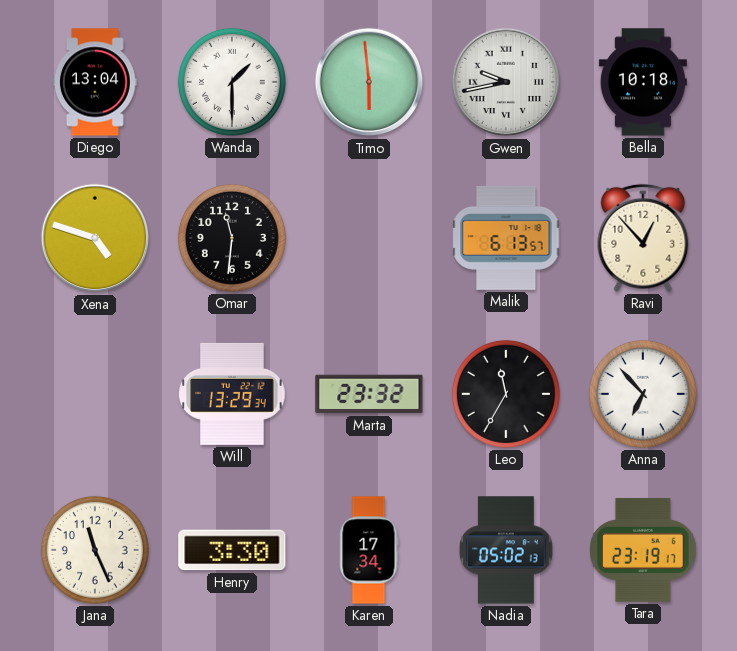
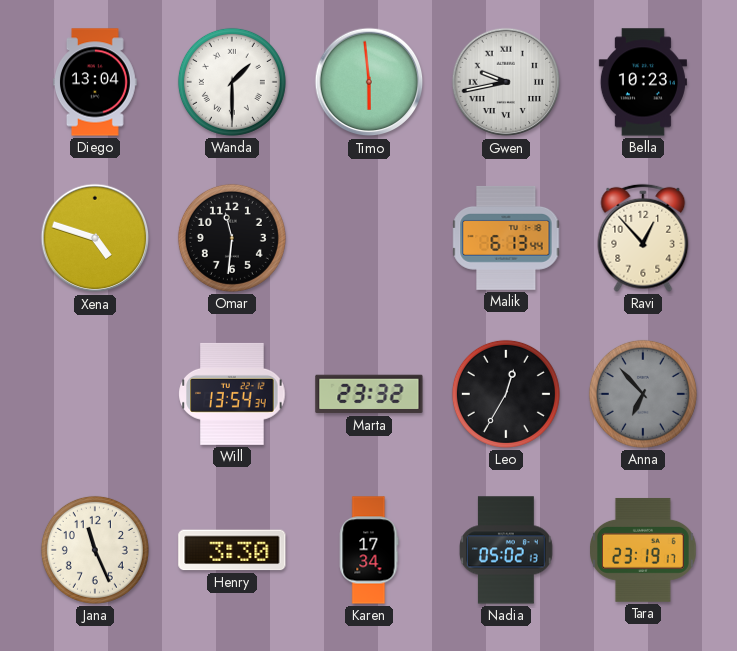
Bella: 10:18 -> 10:23 (643, 82)
Malik: 6:13:57 -> 6:13:44 (506, 238)
Will: 13:29 -> 13:54 (232, 394)
Leo: 11:35 -> 12:35 (506, 394)
Anna dial: white -> grey (643, 394)
